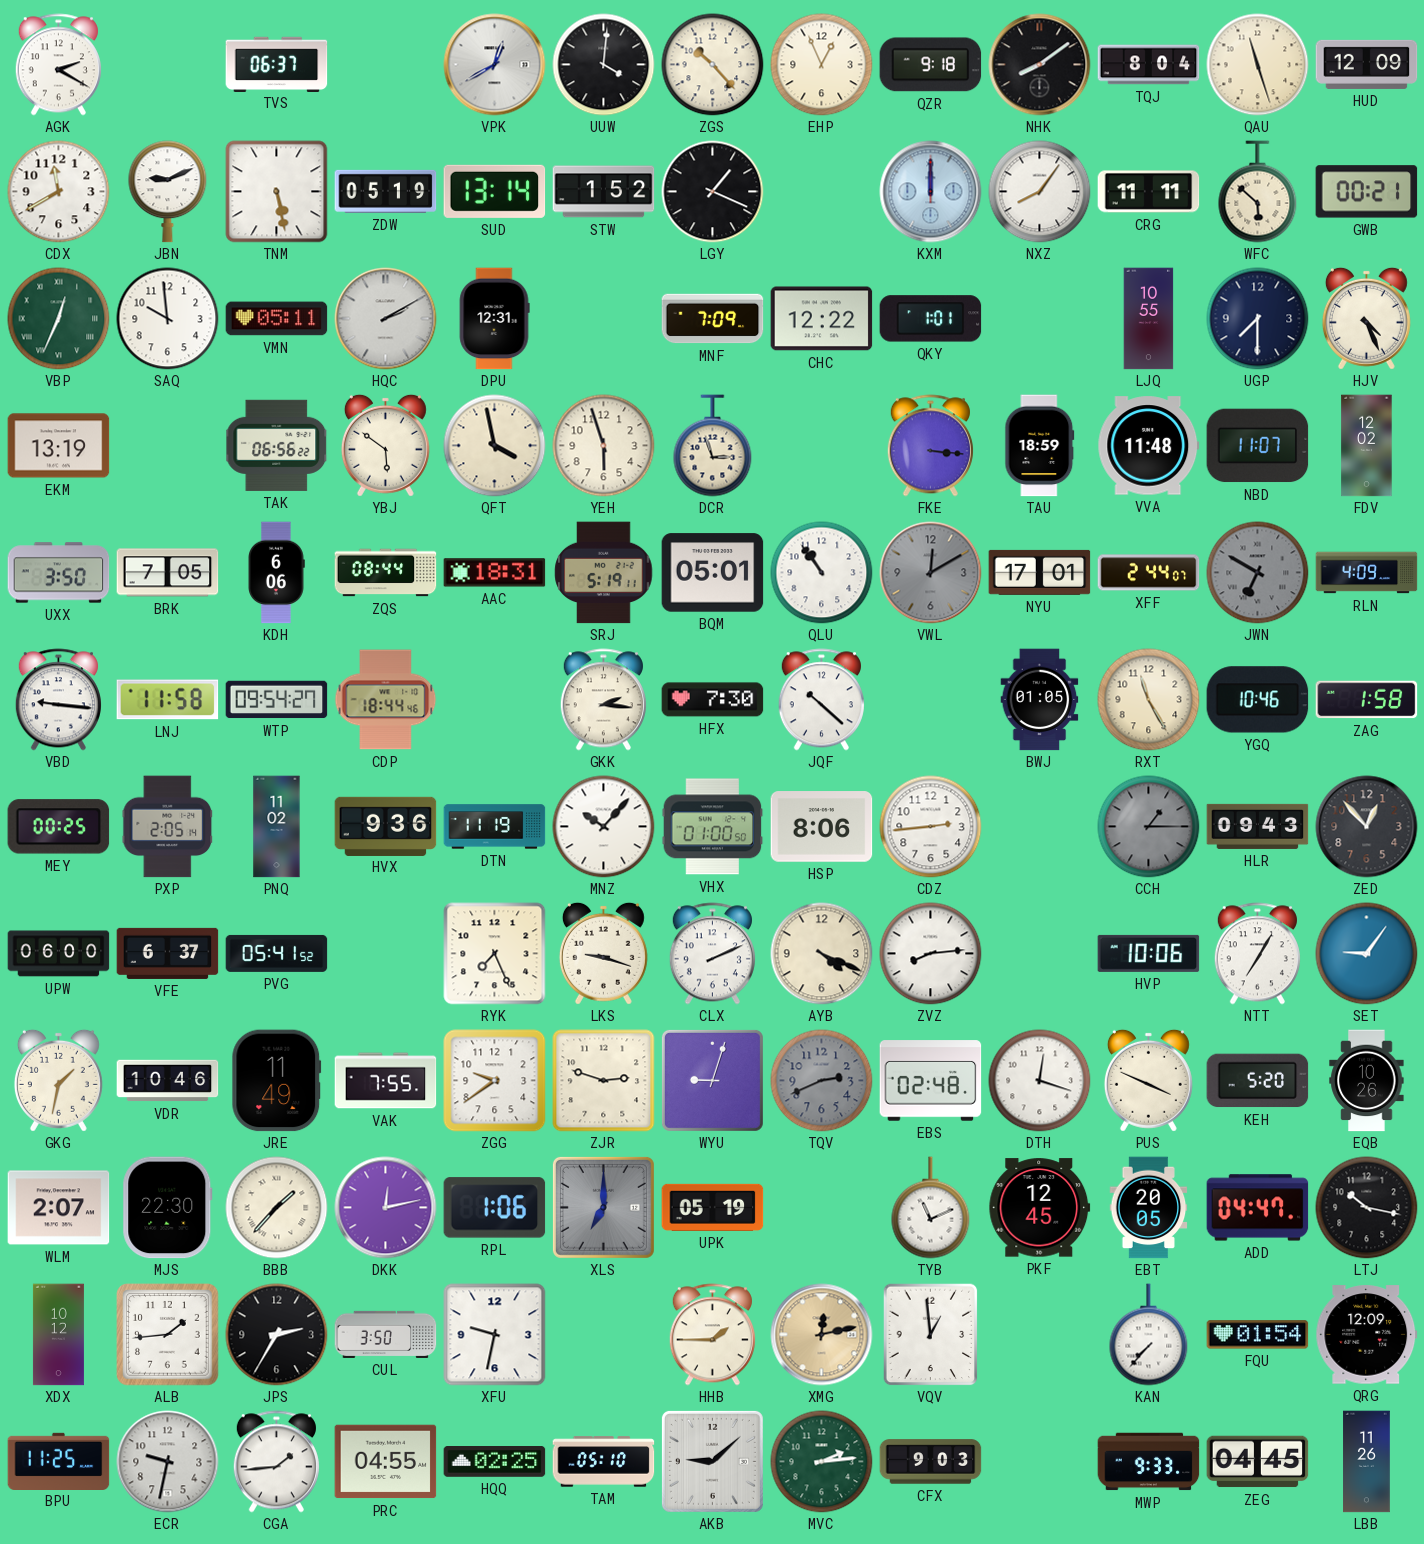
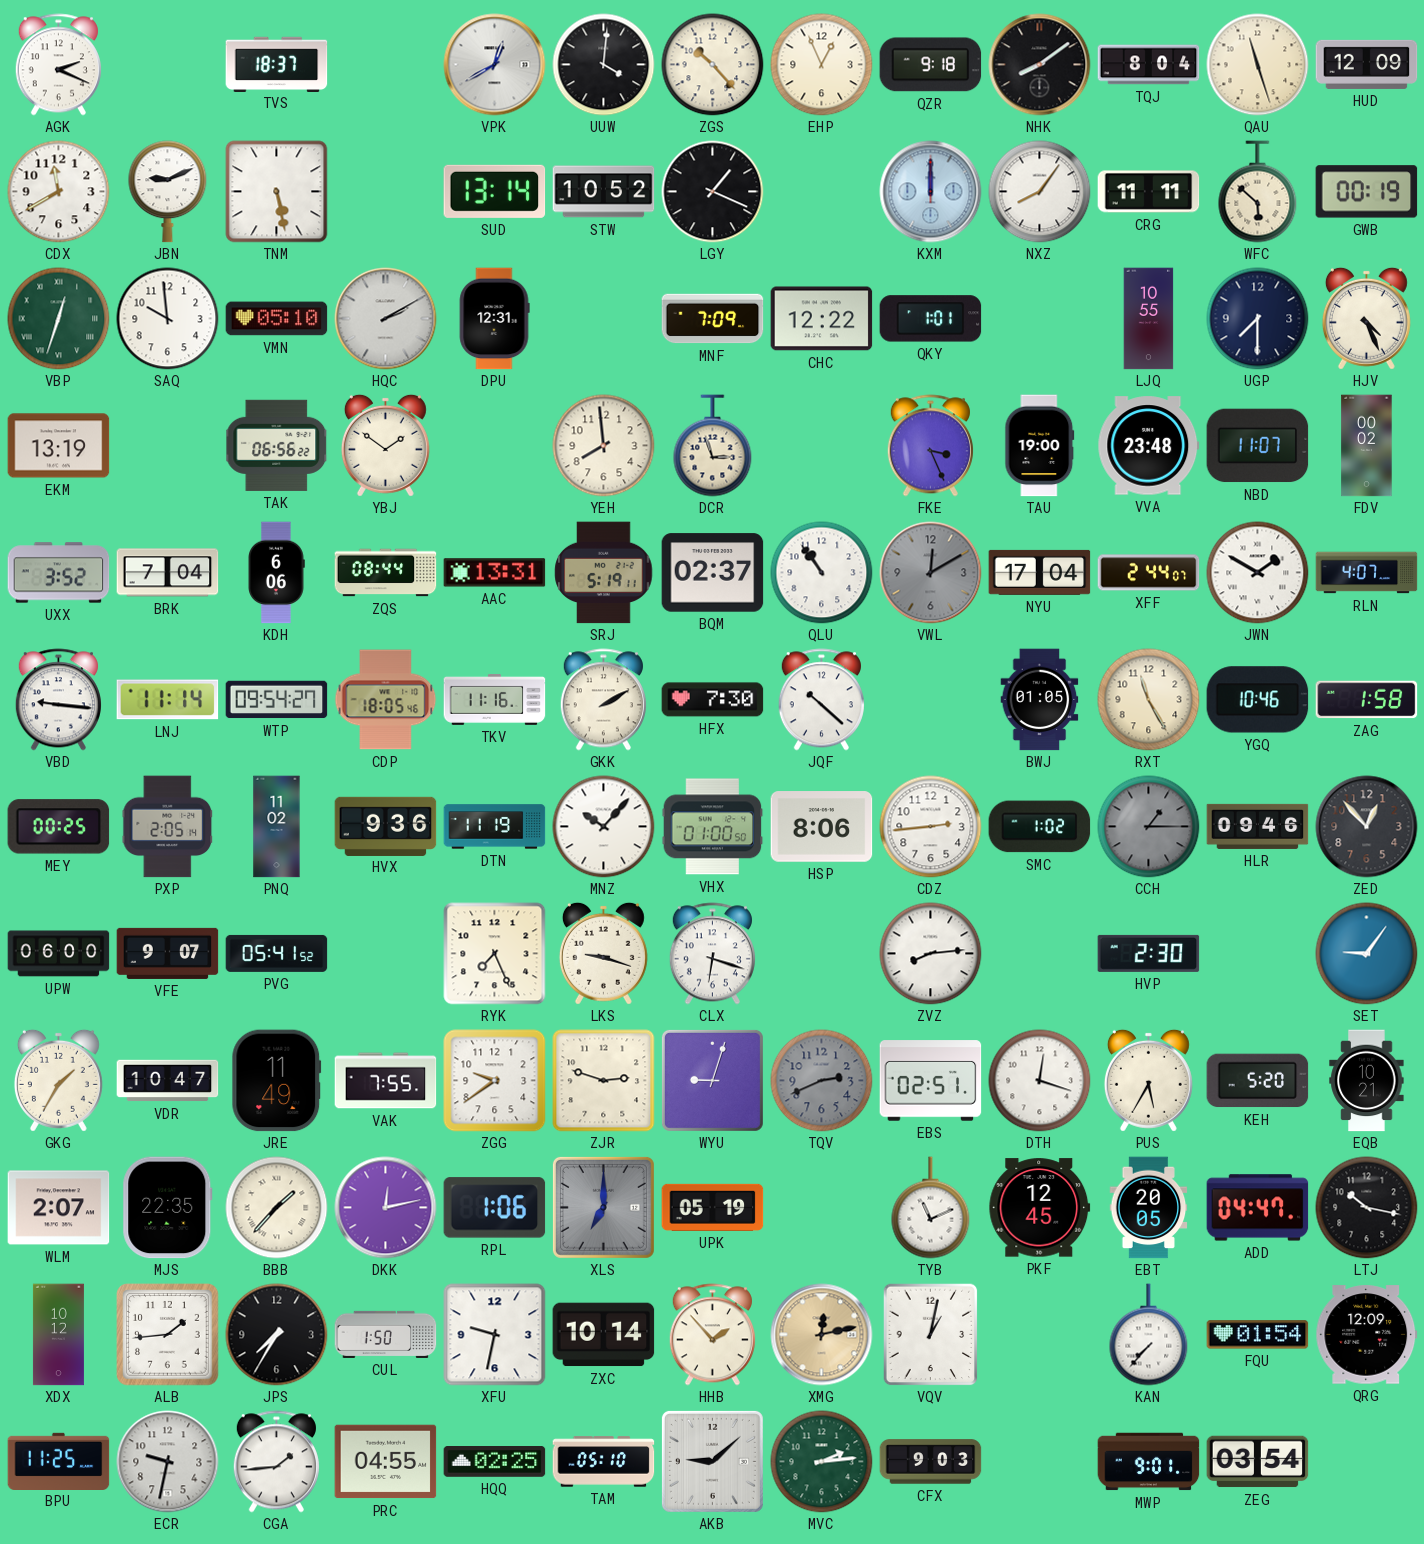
AGK: 2:20 -> 2:19 (58, 65)
TVS: 06:37 -> 18:37 (277, 64)
ZDW: 05:19 -> none (386, 191)
STW: 1:52 -> 10:52 (604, 192)
GWB: 00:21 -> 00:19 (1367, 192)
VBP: 12:34 -> 12:33 (59, 319)
VMN: 05:11 -> 05:10 (277, 319)
YBJ: 5:51 -> 1:51 (385, 445)
QFT: 3:58 -> none (495, 446)
YEH: 5:57 -> 7:59 (604, 446)
FKE: 3:16 -> 3:26 (930, 446)
TAU: 18:59 -> 19:00 (1040, 446)
VVA: 11:48 -> 23:48 (1149, 446)
FDV: 12:02 -> 00:02 (1367, 446)
UXX: 3:50 -> 3:52 (59, 573)
BRK: 7:05 -> 7:04 (168, 573)
AAC: 18:31 -> 13:31 (495, 573)
BQM: 05:01 -> 02:37 (713, 573)
NYU: 17:01 -> 17:04 (1040, 572)
JWN: 6:50 -> 1:50 (1258, 573)
JWN dial: grey -> white (1258, 573)
RLN: 4:09 -> 4:07 (1367, 573)
LNJ: 11:58 -> 11:14 (168, 700)
CDP: 18:44 -> 18:05 (386, 700)
TKV: none -> 11:16 (495, 699)
GKK: 2:16 -> 2:10 (603, 700)
SMC: none -> 1:02 (1040, 827)
HLR: 09:43 -> 09:46 (1258, 826)
VFE: 6:37 -> 9:07 (168, 953)
CLX: 2:11 -> 6:18 (712, 954)
AYB: 4:19 -> none (822, 954)
HVP: 10:06 -> 2:30 (1149, 953)
NTT: 7:05 -> none (1257, 954)
GKG: 1:32 -> 1:35 (58, 1080)
VDR: 10:46 -> 10:47 (168, 1081)
EBS: 02:48 -> 02:51 (931, 1081)
PUS: 3:49 -> 5:35 (1148, 1080)
EQB: 10:26 -> 10:21 (1367, 1081)
MJS: 22:30 -> 22:35 (168, 1208)
JPS: 2:35 -> 7:35 (277, 1335)
CUL: 3:50 -> 1:50 (386, 1334)
ZXC: none -> 10:14 (604, 1335)
HHB: 1:45 -> 1:53 (712, 1335)
VQV: 12:59 -> 1:02 (931, 1334)
MWP: 9:33 -> 9:01 (1149, 1462)
ZEG: 04:45 -> 03:54 (1258, 1462)
LBB: 11:26 -> none (1367, 1462)
